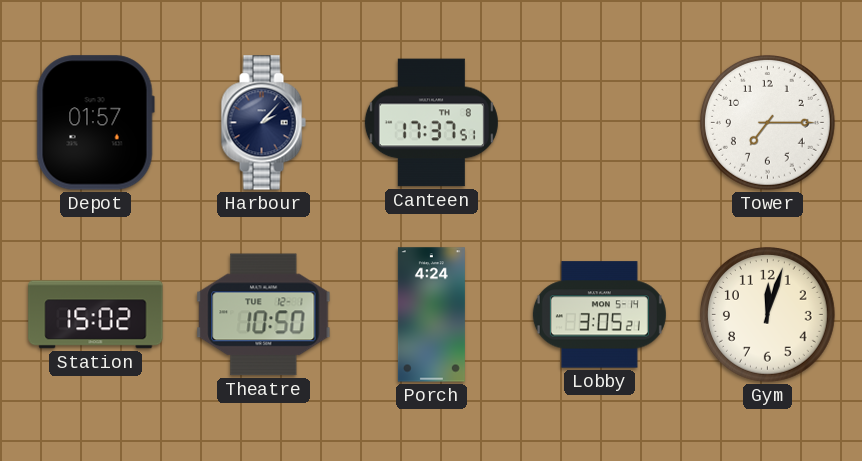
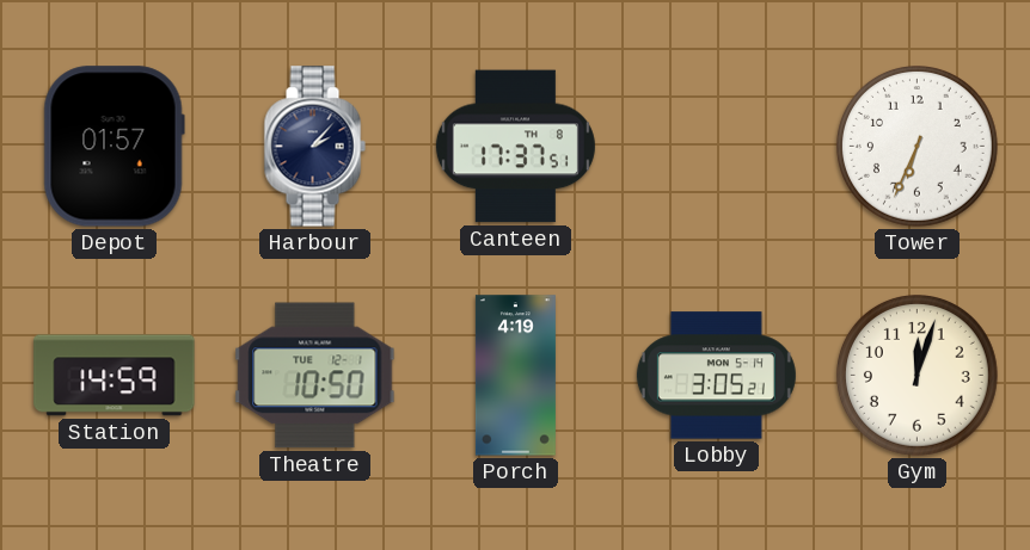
Tower: 7:15 -> 6:34 (918, 147)
Station: 15:02 -> 14:59 (115, 376)
Porch: 4:24 -> 4:19 (515, 376)
